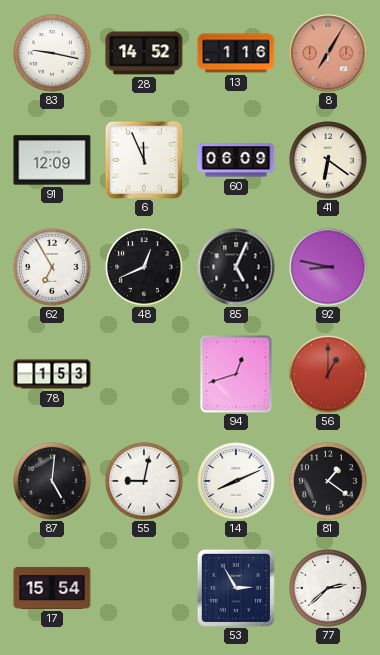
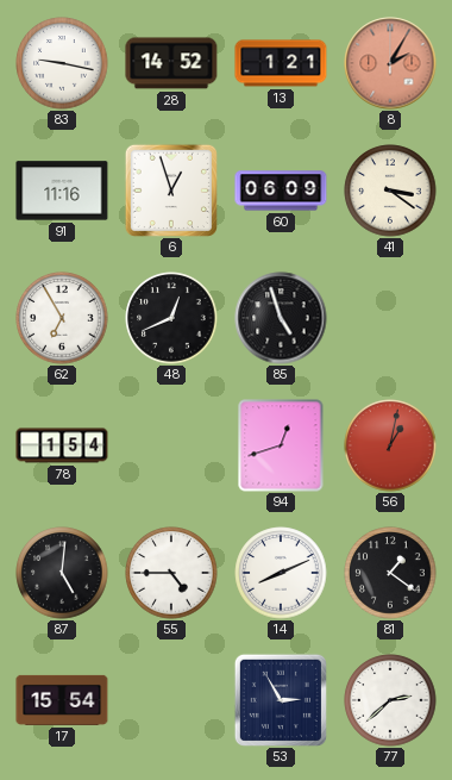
13: 1:16 -> 1:21 (281, 63)
8: 7:05 -> 2:05 (390, 63)
91: 12:09 -> 11:16 (62, 191)
6: 11:56 -> 12:57 (171, 191)
41: 6:21 -> 3:21 (390, 191)
85: 5:04 -> 4:57 (281, 318)
92: 8:47 -> none (328, 267)
78: 1:53 -> 1:54 (62, 445)
56: 1:00 -> 1:02 (390, 445)
55: 9:02 -> 4:45 (171, 573)
